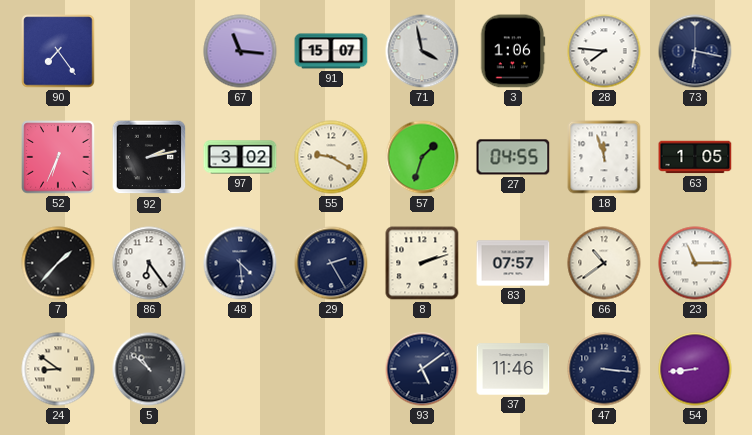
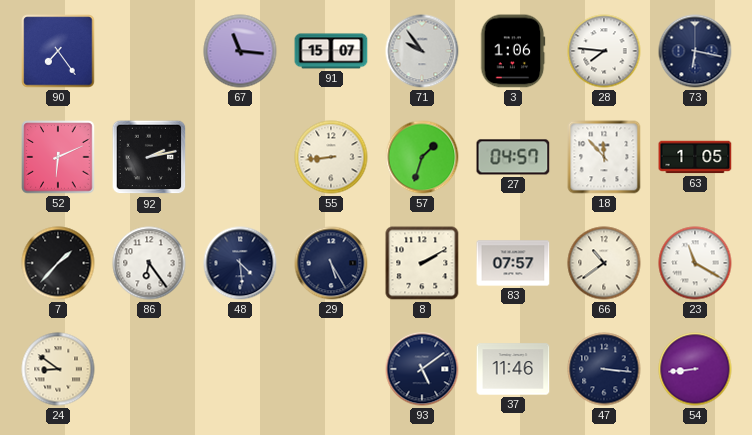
71: 3:58 -> 9:54 (422, 51)
52: 6:34 -> 6:11 (58, 157)
97: 3:02 -> none (240, 157)
55: 9:20 -> 8:44 (331, 157)
27: 04:55 -> 04:57 (513, 157)
18: 11:57 -> 11:53 (604, 157)
29: 2:25 -> 5:25 (331, 263)
8: 2:12 -> 2:10 (422, 263)
23: 11:15 -> 11:20 (695, 263)
5: 10:52 -> none (149, 369)
